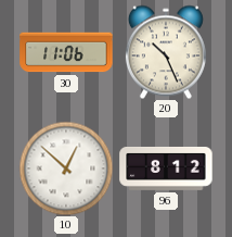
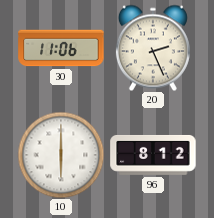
20: 10:26 -> 2:26 (153, 48)
10: 12:52 -> 6:00 (61, 155)
